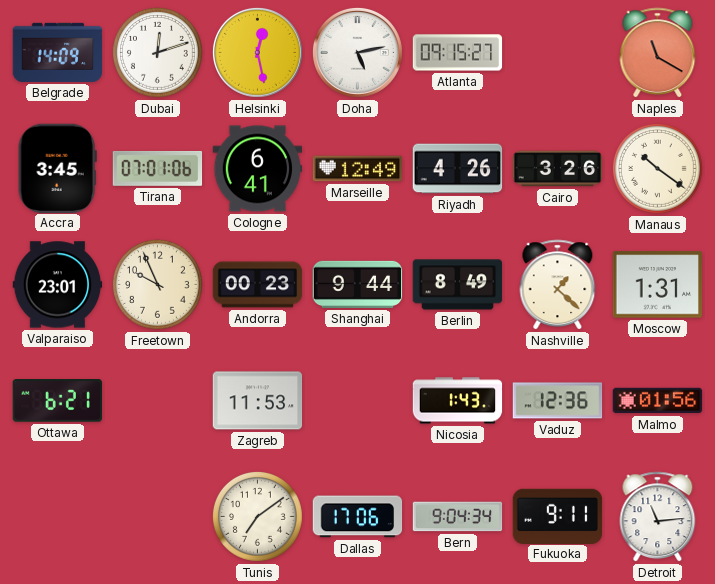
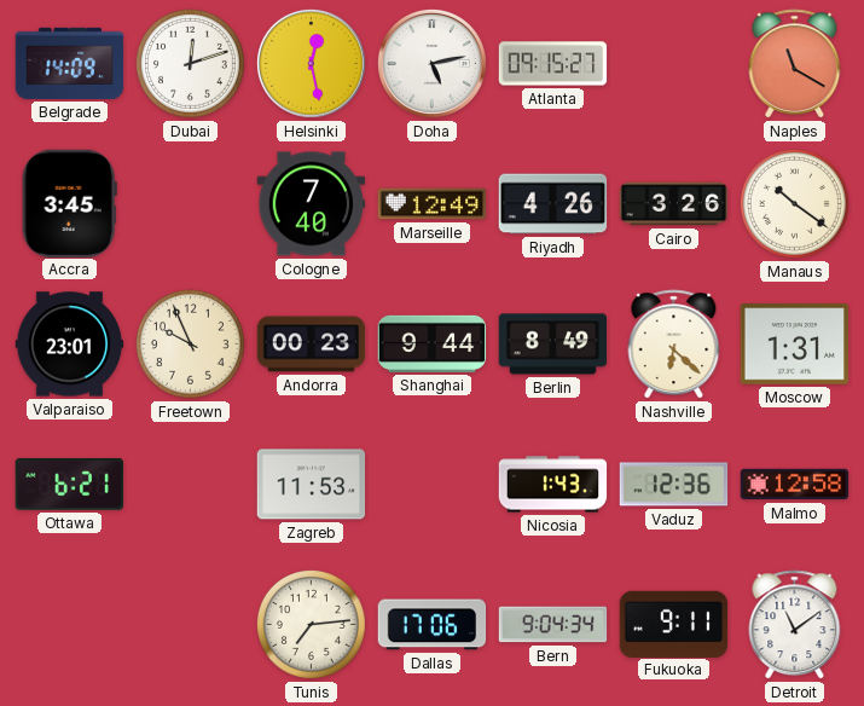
Tirana: 07:01 -> none (158, 168)
Cologne: 6:41 -> 7:40 (312, 204)
Nashville: 1:22 -> 6:22 (674, 345)
Malmo: 01:56 -> 12:58 (795, 485)
Tunis: 7:09 -> 7:14 (311, 624)
Detroit: 11:14 -> 11:09 (795, 625)
